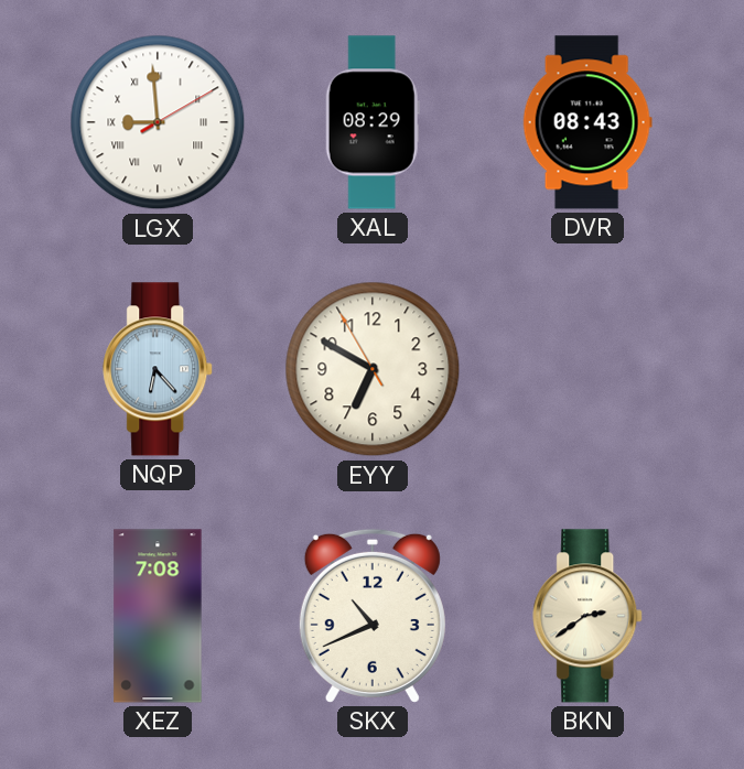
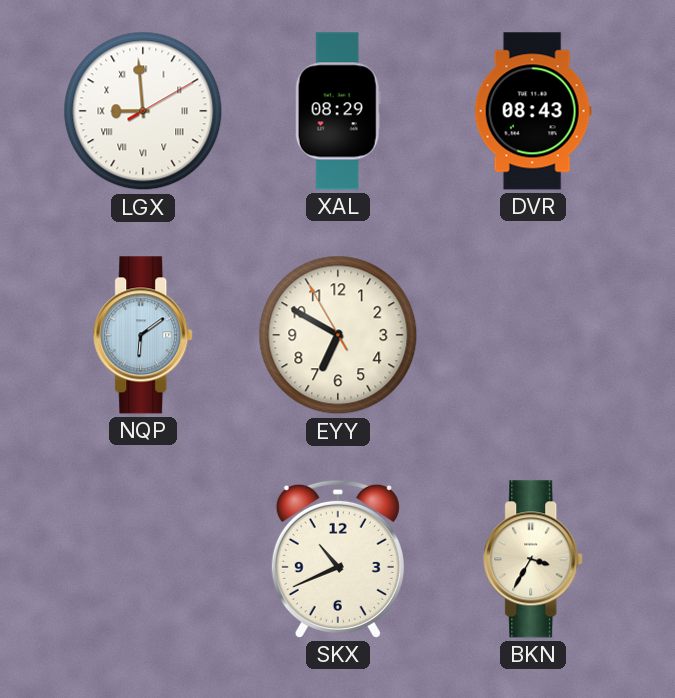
NQP: 6:23 -> 6:09 (144, 335)
XEZ: 7:08 -> none (158, 616)
BKN: 2:39 -> 3:35 (534, 559)
